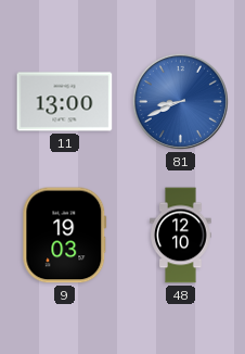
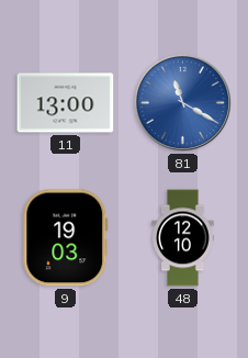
81: 8:41 -> 11:20 (182, 102)
